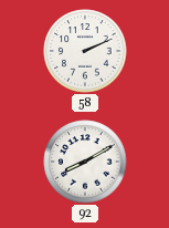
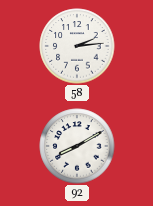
58: 2:11 -> 2:14 (77, 46)
